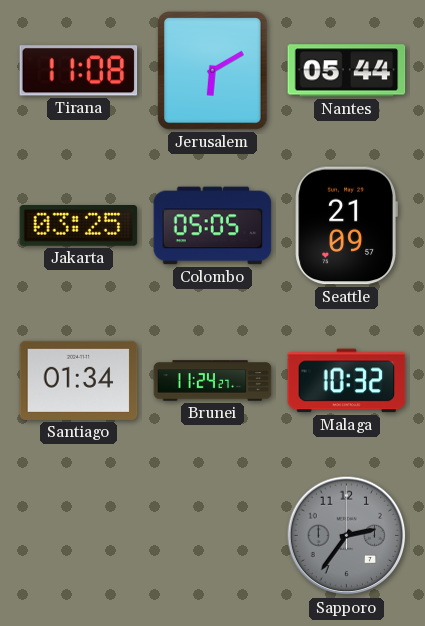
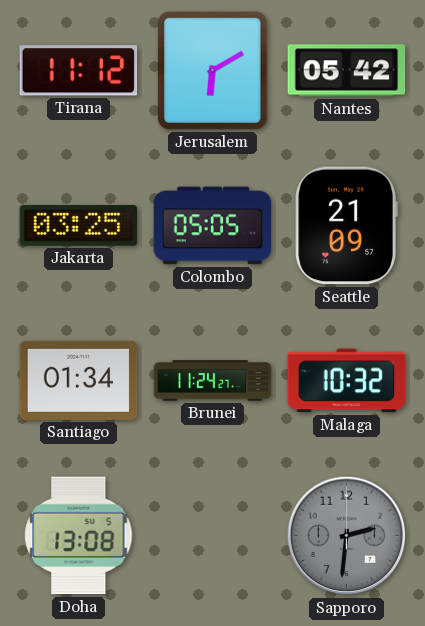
Tirana: 11:08 -> 11:12 (79, 71)
Nantes: 05:44 -> 05:42 (347, 71)
Doha: none -> 13:08 (79, 536)
Sapporo: 2:36 -> 2:31 (347, 536)
